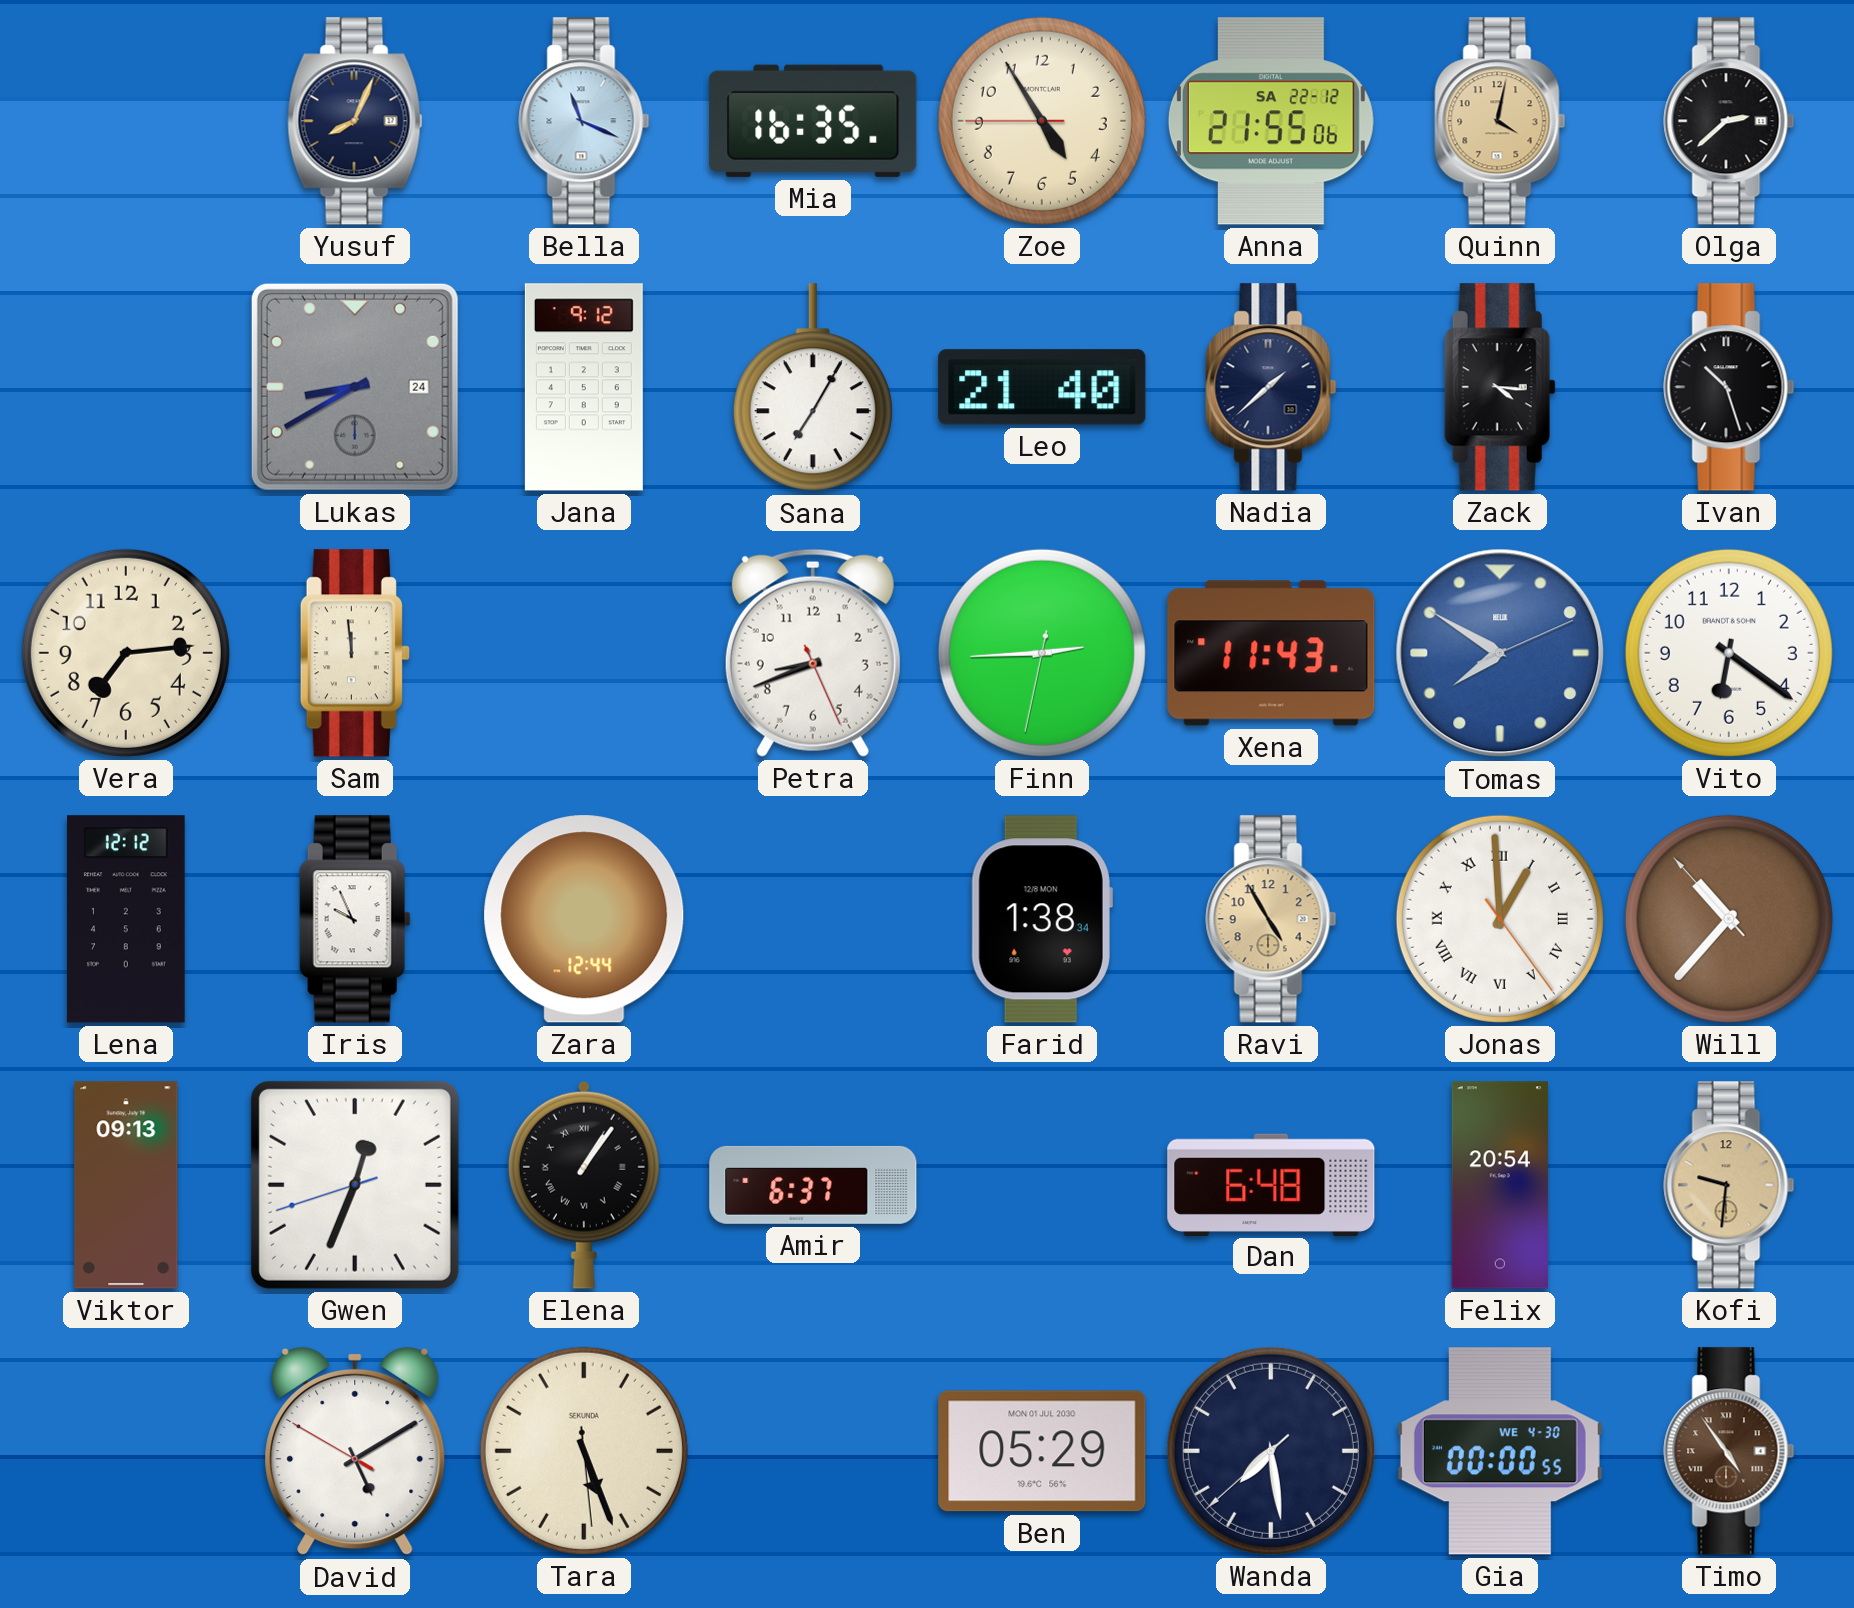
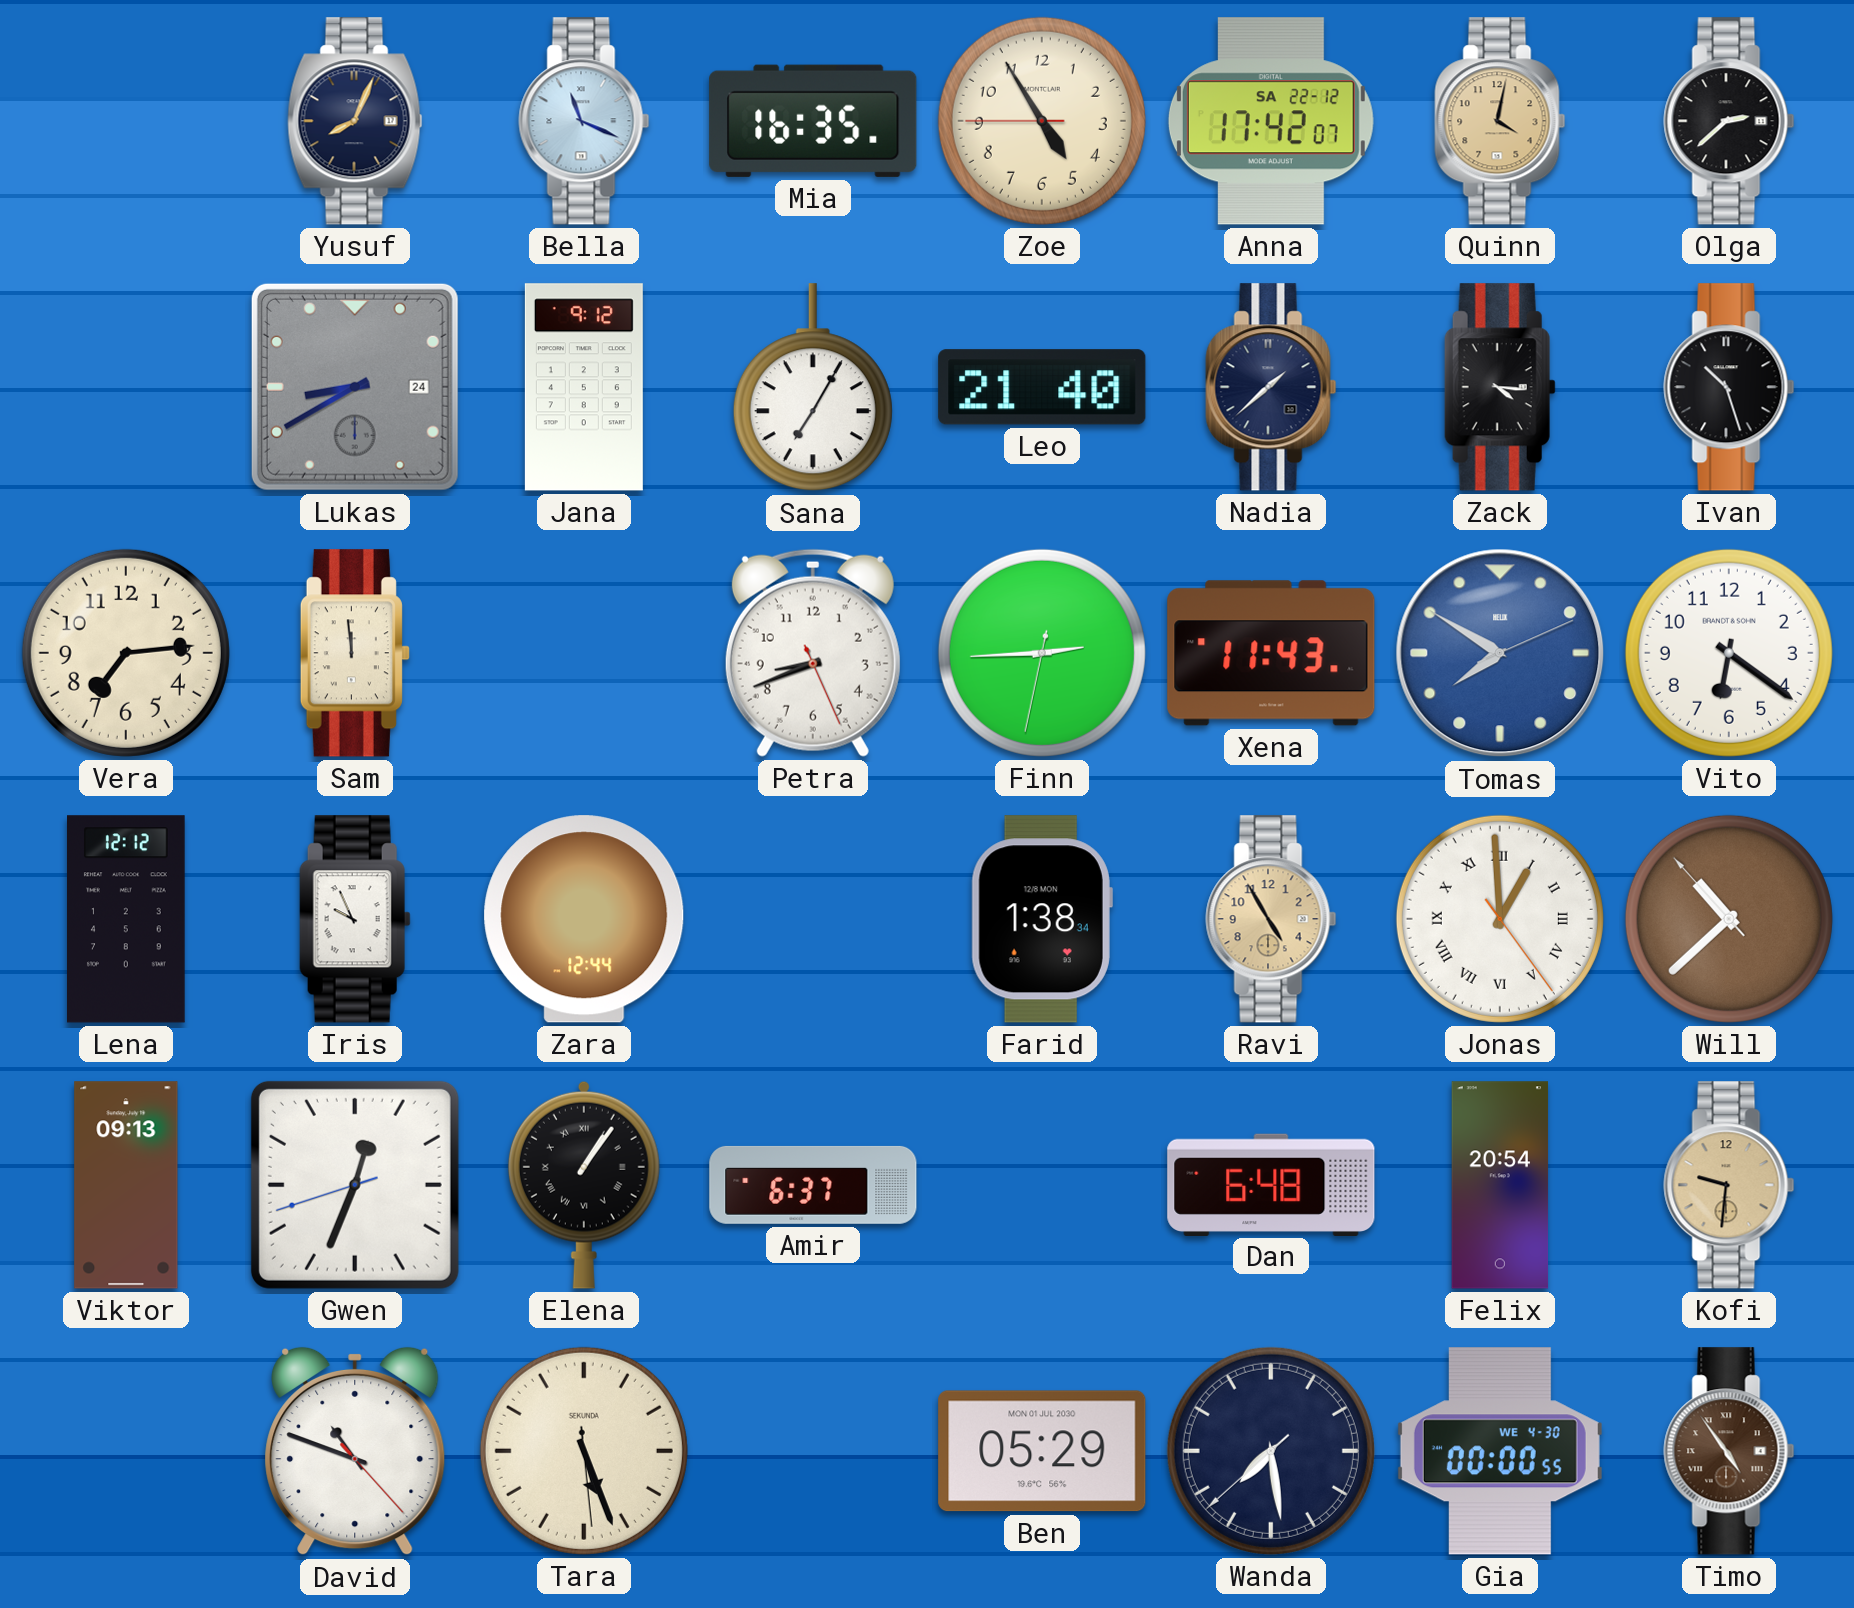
Anna: 21:55 -> 17:42 (1271, 121)
Will: 10:36 -> 10:37 (1729, 919)
David: 5:09 -> 10:48 (355, 1451)
